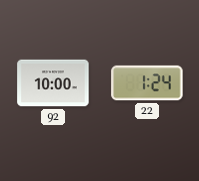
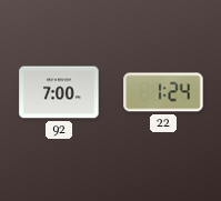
92: 10:00 -> 7:00 (59, 92)
